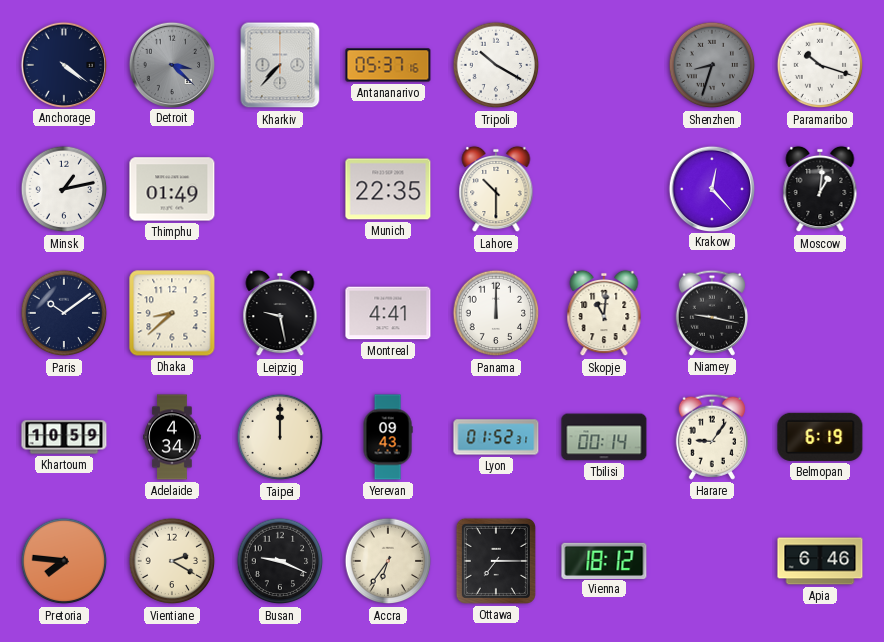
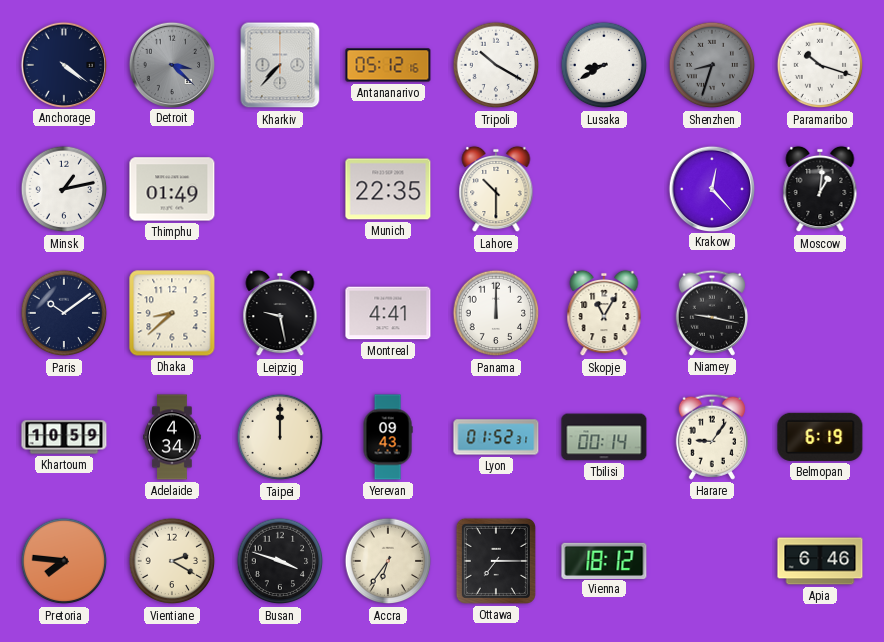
Antananarivo: 05:37 -> 05:12 (388, 65)
Lusaka: none -> 8:40 (604, 65)
Skopje: 11:01 -> 11:05 (604, 313)
Busan: 9:19 -> 3:48 (280, 561)
